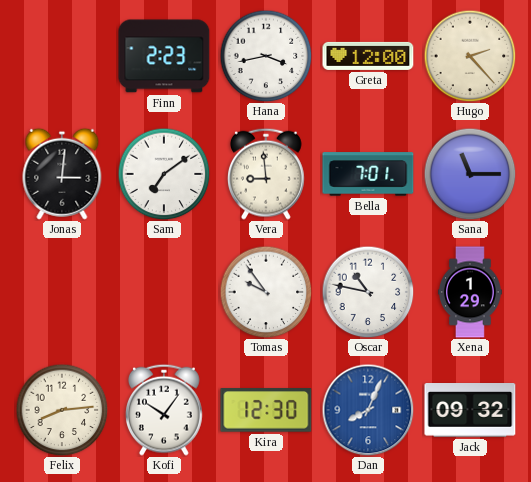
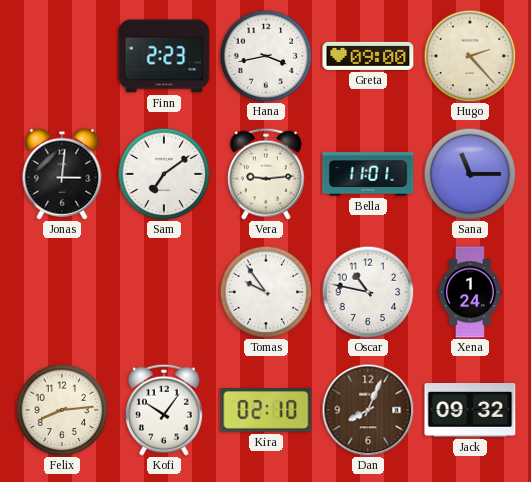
Greta: 12:00 -> 09:00 (368, 56)
Vera: 8:59 -> 9:14 (267, 174)
Bella: 7:01 -> 11:01 (368, 174)
Xena: 1:29 -> 1:24 (471, 292)
Kira: 12:30 -> 02:10 (266, 410)
Dan dial: blue -> brown (368, 410)
